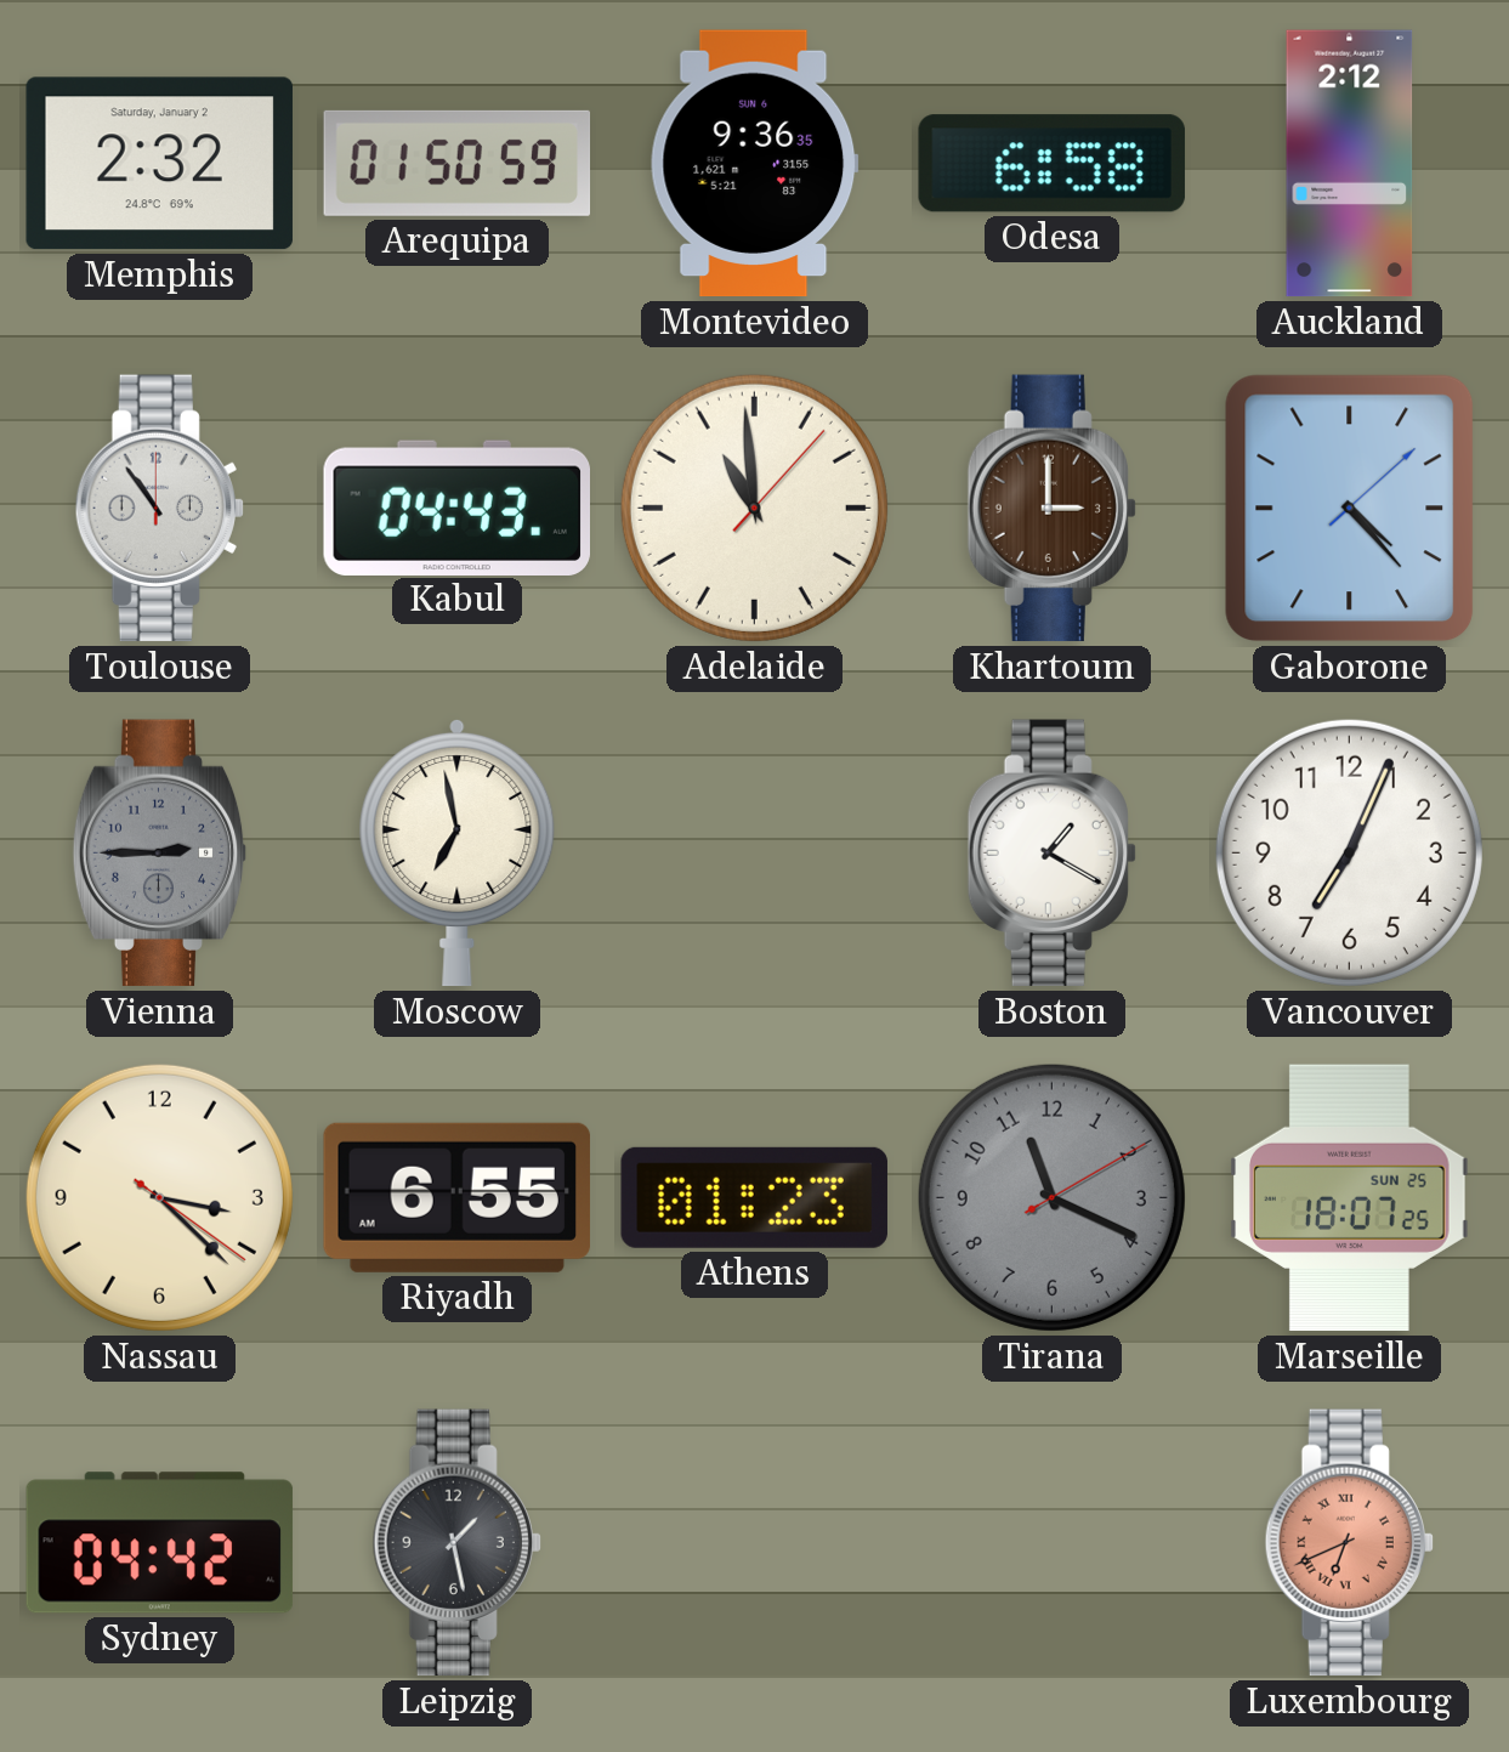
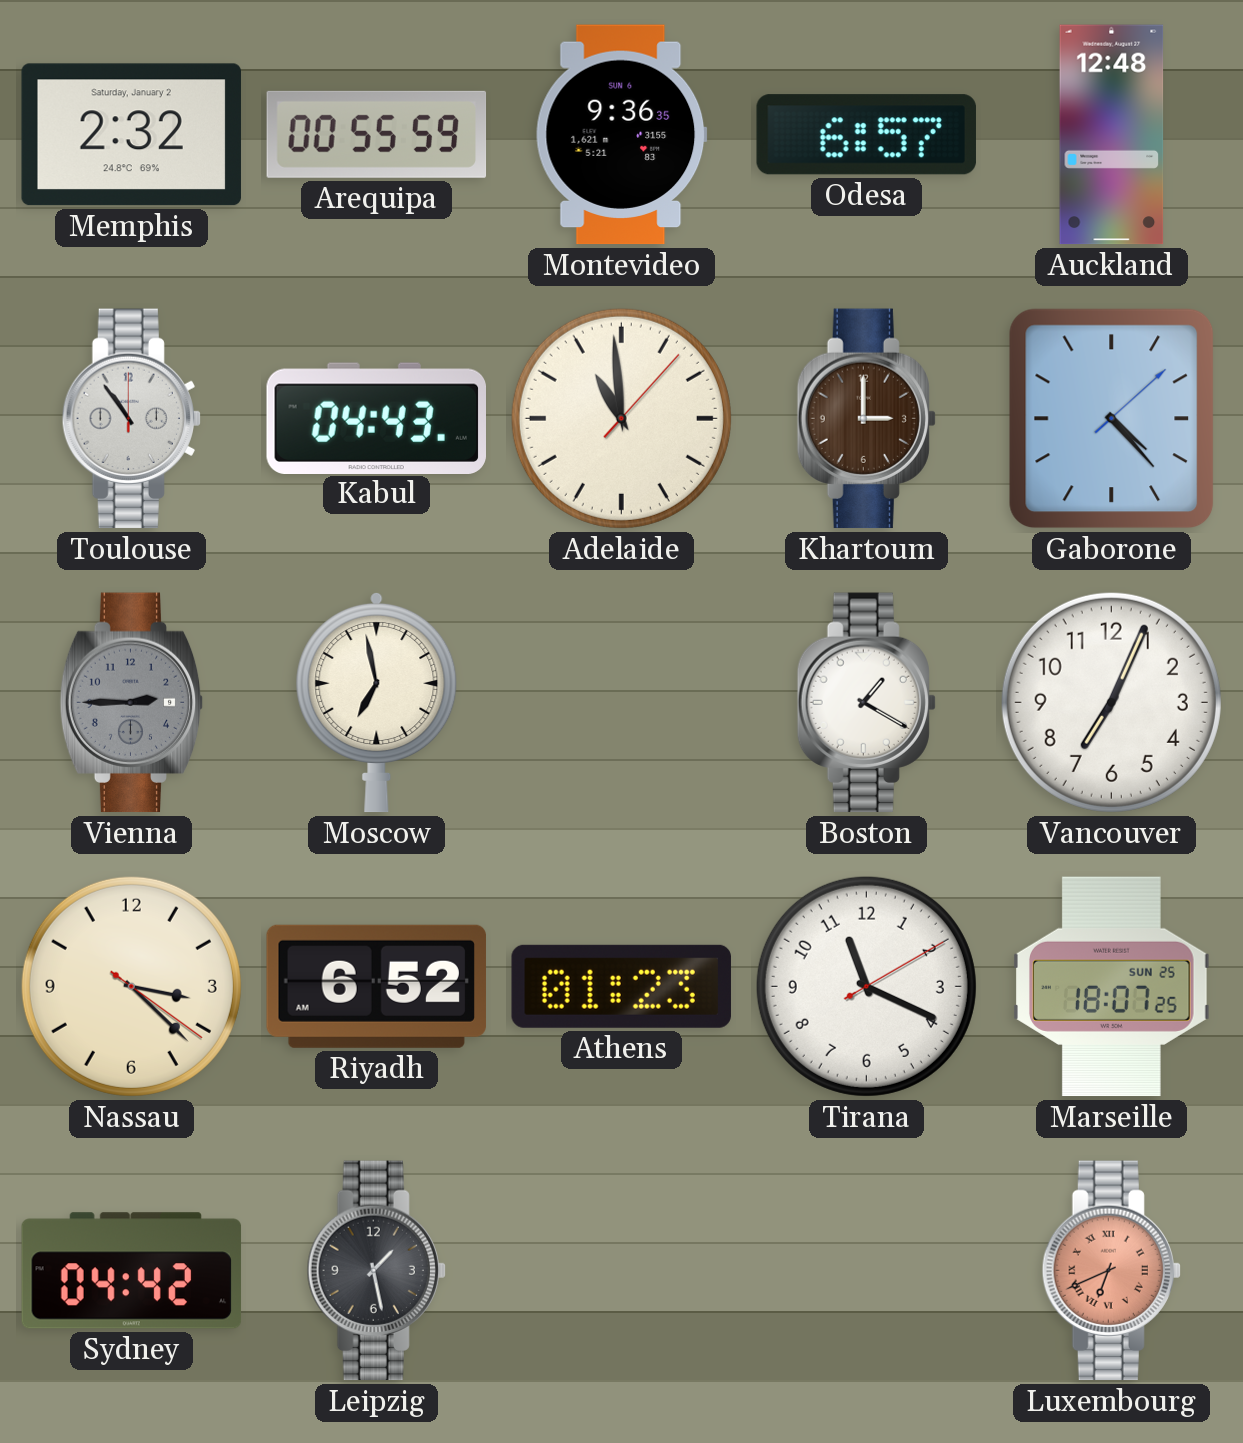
Arequipa: 01:50 -> 00:55 (377, 134)
Odesa: 6:58 -> 6:57 (866, 135)
Auckland: 2:12 -> 12:48 (1112, 135)
Riyadh: 6:55 -> 6:52 (376, 986)
Tirana dial: grey -> white (866, 986)
